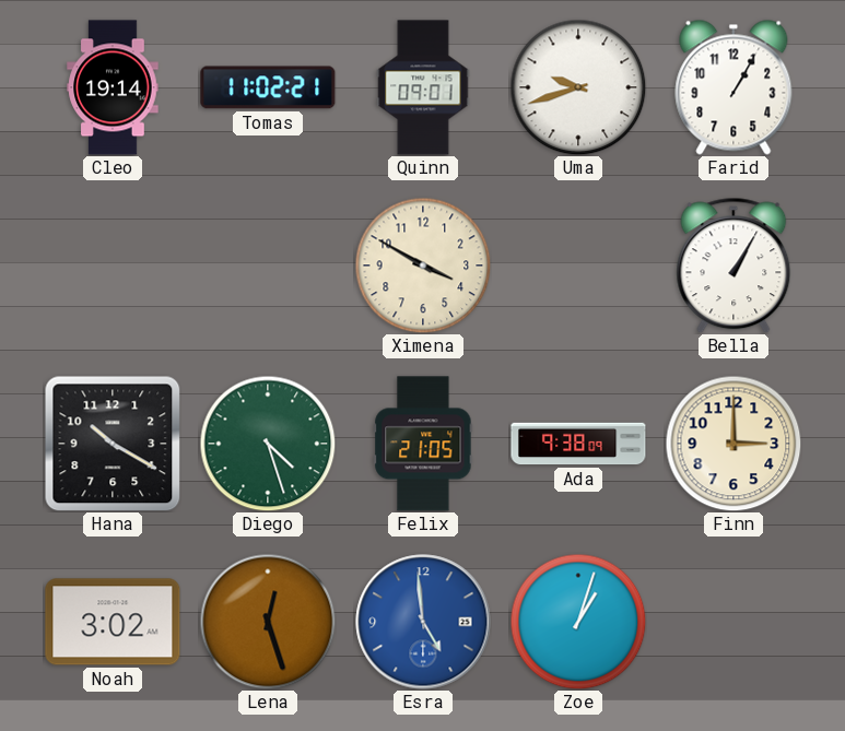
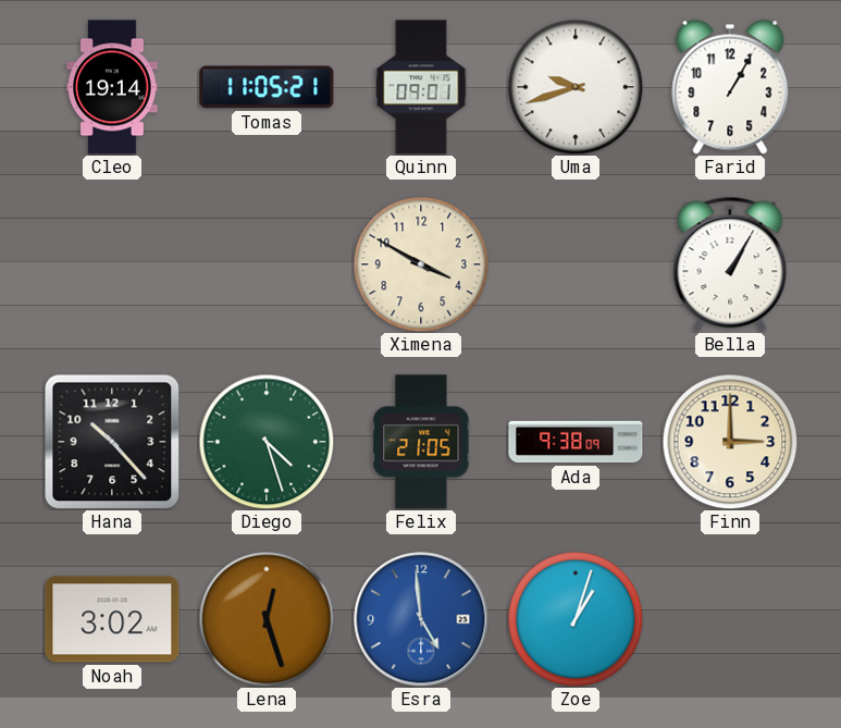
Tomas: 11:02 -> 11:05 (267, 87)
Hana: 10:20 -> 10:23 (112, 442)
